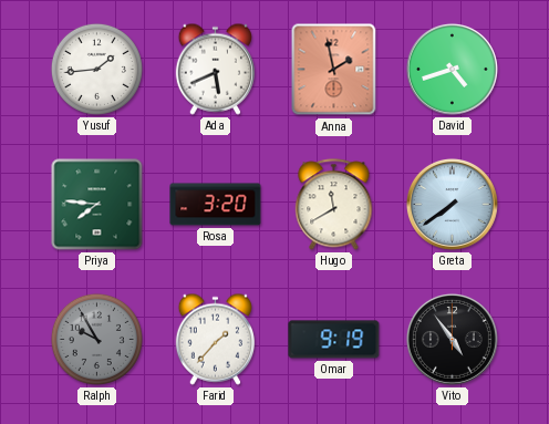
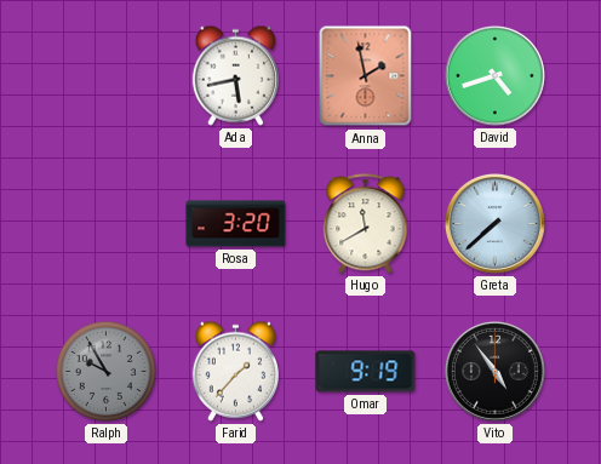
Yusuf: 1:44 -> none (96, 69)
Ada: 5:41 -> 5:43 (235, 75)
Priya: 7:46 -> none (97, 205)
Greta: 7:39 -> 7:38 (494, 223)
